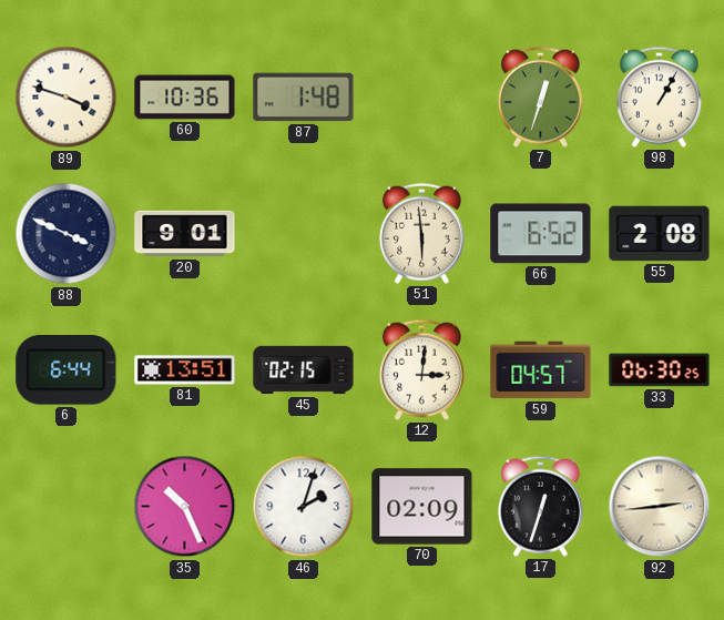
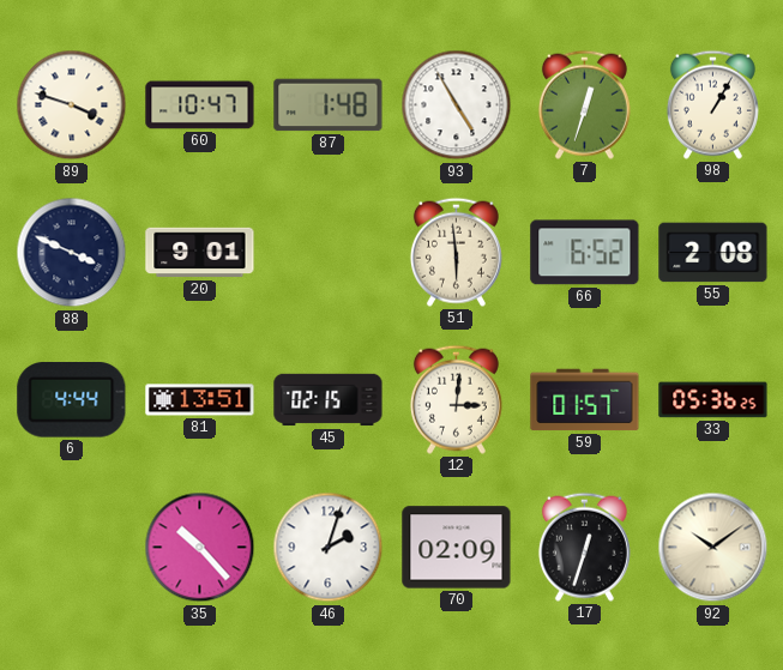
60: 10:36 -> 10:47 (200, 105)
93: none -> 4:55 (457, 105)
6: 6:44 -> 4:44 (72, 400)
59: 04:57 -> 01:57 (585, 400)
33: 06:30 -> 05:36 (713, 400)
35: 10:26 -> 10:23 (200, 548)
92: 2:44 -> 10:09 (713, 548)
